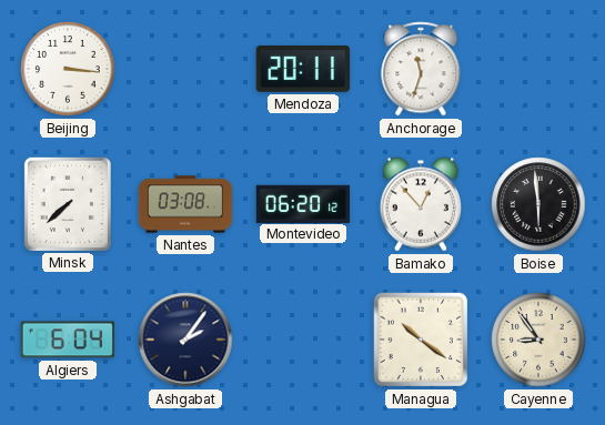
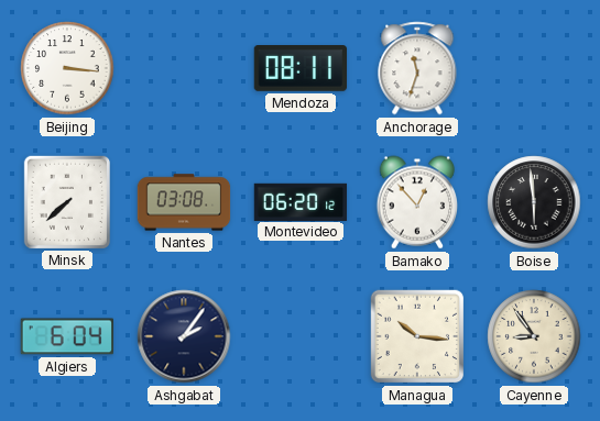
Mendoza: 20:11 -> 08:11 (301, 69)
Managua: 10:21 -> 10:16 (417, 336)
